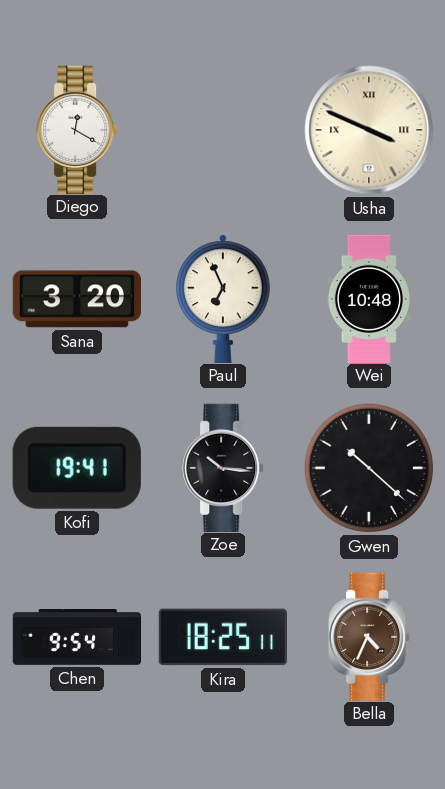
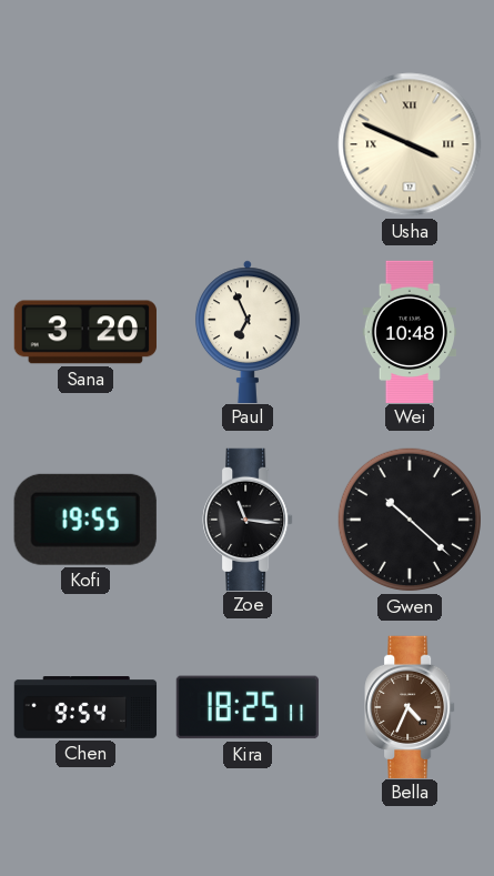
Diego: 12:20 -> none (77, 129)
Kofi: 19:41 -> 19:55 (85, 520)
Zoe: 10:16 -> 11:16 (248, 518)
